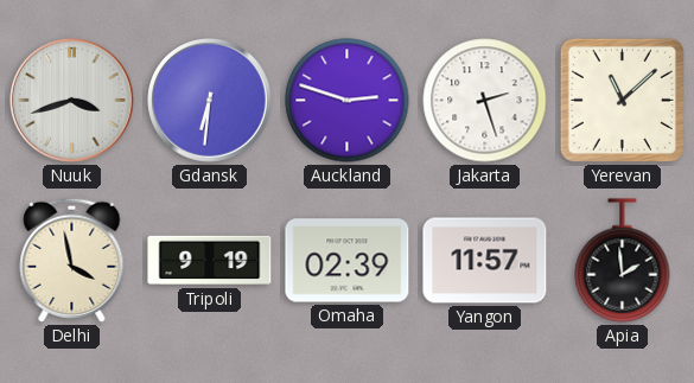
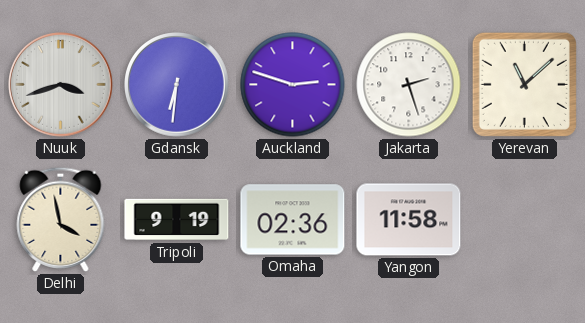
Omaha: 02:39 -> 02:36 (293, 220)
Yangon: 11:57 -> 11:58 (409, 220)
Apia: 1:59 -> none (623, 261)
